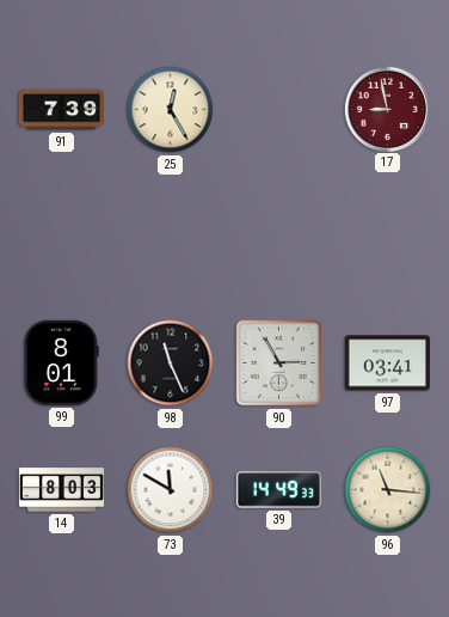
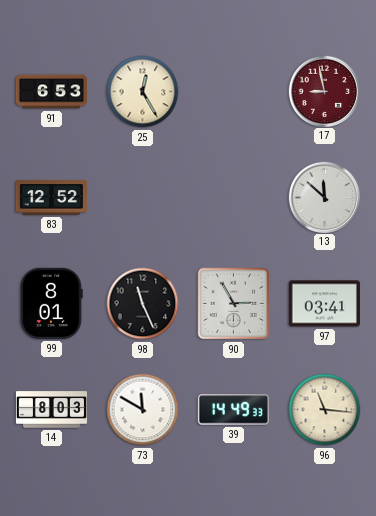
91: 7:39 -> 6:53 (51, 92)
83: none -> 12:52 (51, 198)
13: none -> 11:52 (324, 197)
